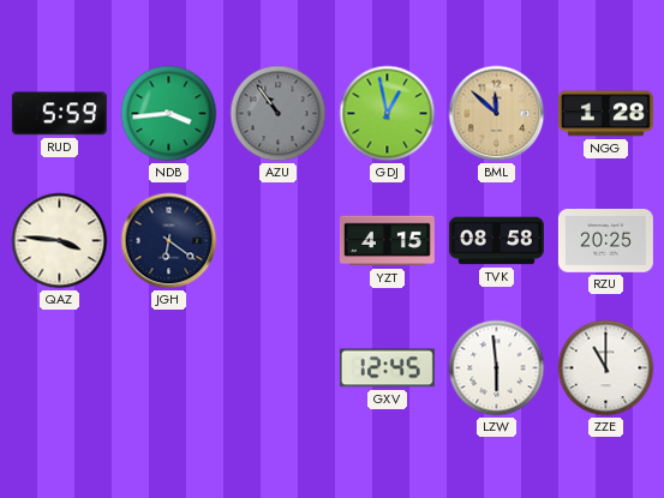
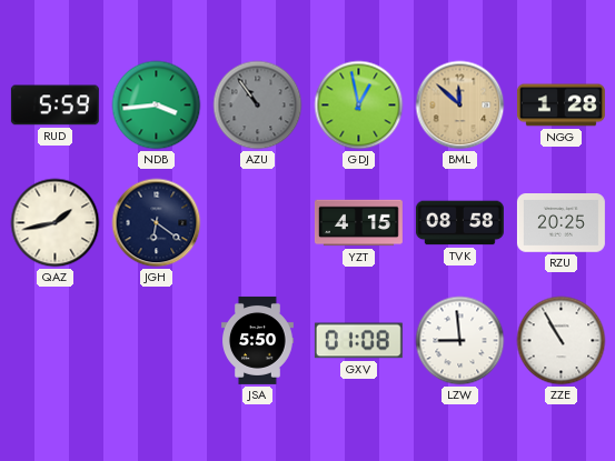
QAZ: 3:46 -> 1:43 (56, 223)
JSA: none -> 5:50 (258, 340)
GXV: 12:45 -> 01:08 (358, 341)
LZW: 5:59 -> 8:59 (460, 341)
ZZE: 11:00 -> 10:55 (562, 341)
